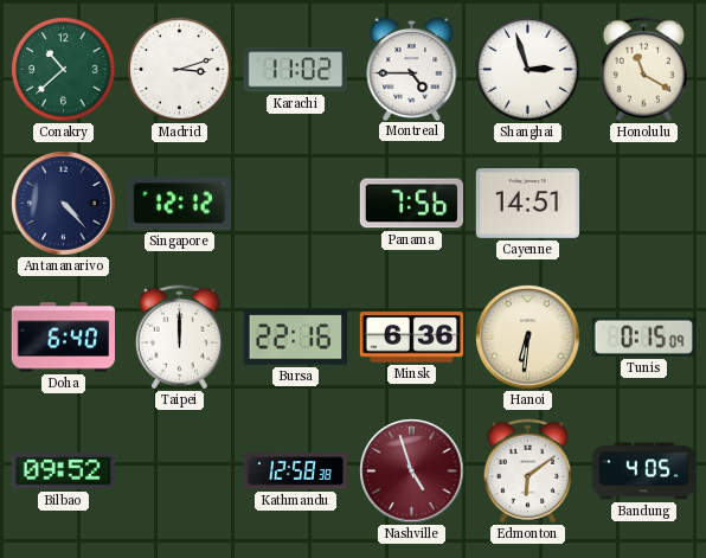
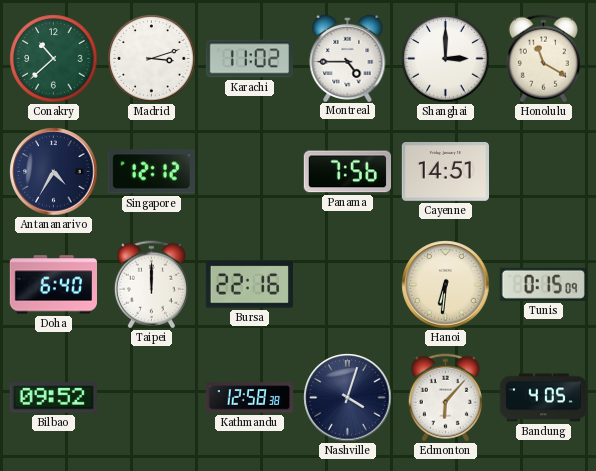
Shanghai: 2:57 -> 3:00 (446, 59)
Antananarivo: 4:23 -> 4:35 (54, 172)
Minsk: 6:36 -> none (411, 338)
Nashville: 4:57 -> 4:03 (348, 398)
Nashville dial: burgundy -> navy (348, 398)
Edmonton: 6:09 -> 6:07 (445, 398)
